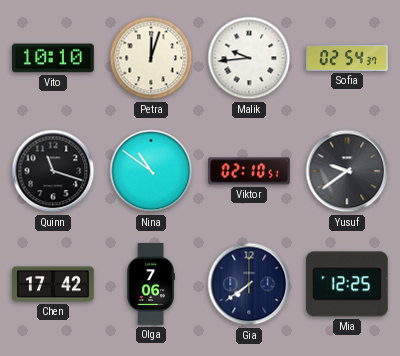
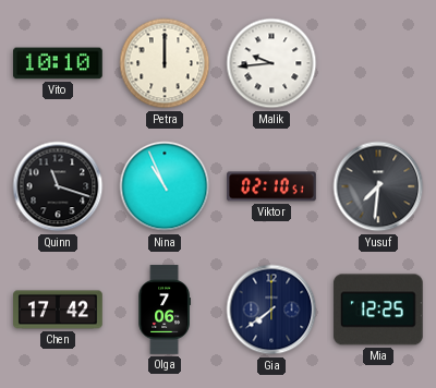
Petra: 12:03 -> 12:00 (165, 63)
Sofia: 02:54 -> none (347, 58)
Nina: 10:51 -> 10:56 (165, 186)
Yusuf: 9:39 -> 7:31 (378, 186)
